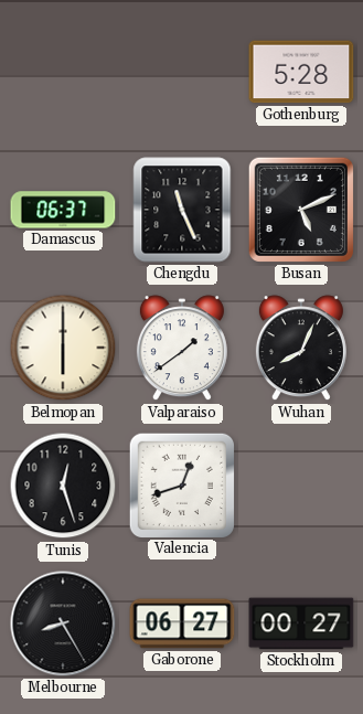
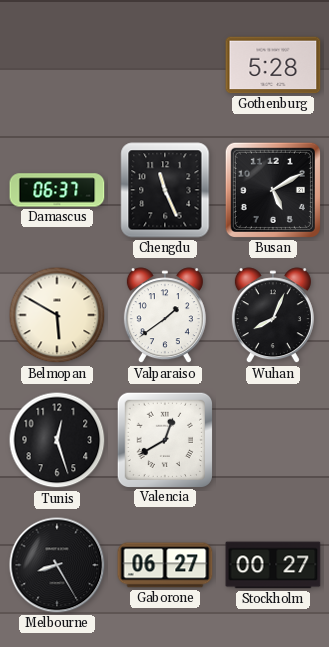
Busan: 5:11 -> 5:10 (273, 190)
Belmopan: 6:00 -> 5:50 (57, 315)
Valencia: 12:42 -> 12:40 (164, 439)
